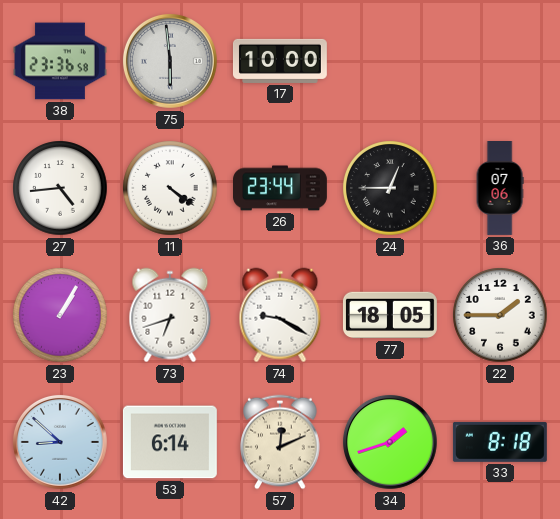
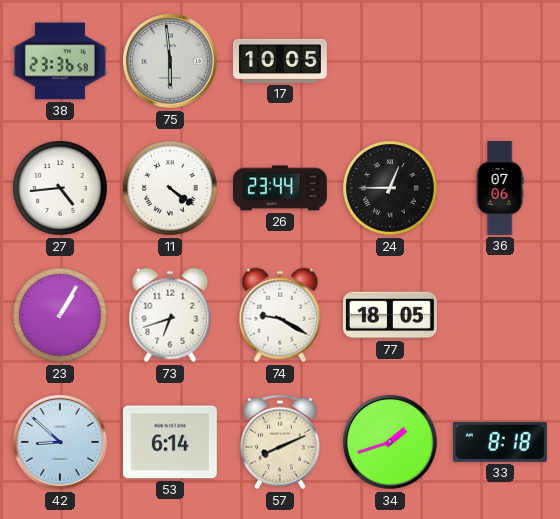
17: 10:00 -> 10:05 (280, 61)
22: 1:45 -> none (500, 315)
57: 12:11 -> 8:11 (280, 442)
